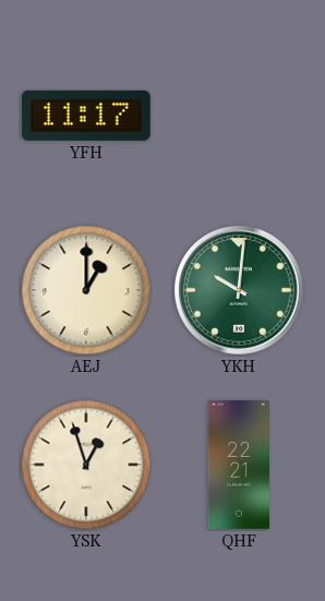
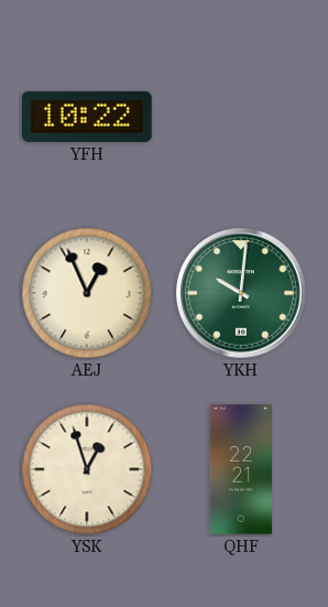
YFH: 11:17 -> 10:22 (87, 117)
AEJ: 1:00 -> 12:56 (87, 293)
